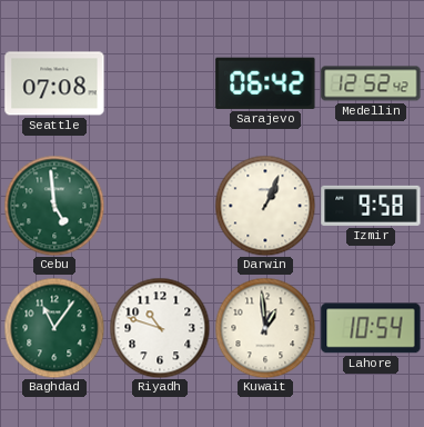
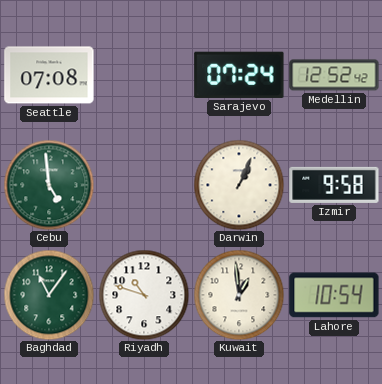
Sarajevo: 06:42 -> 07:24 (239, 75)
